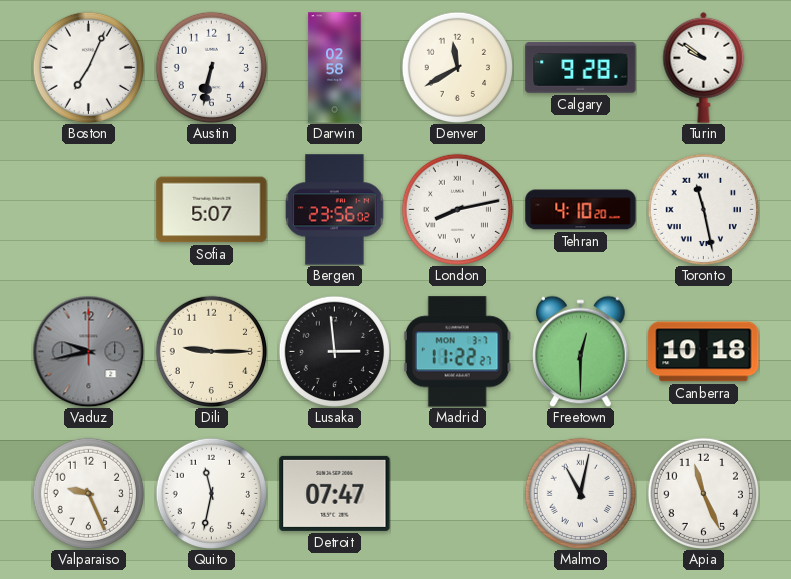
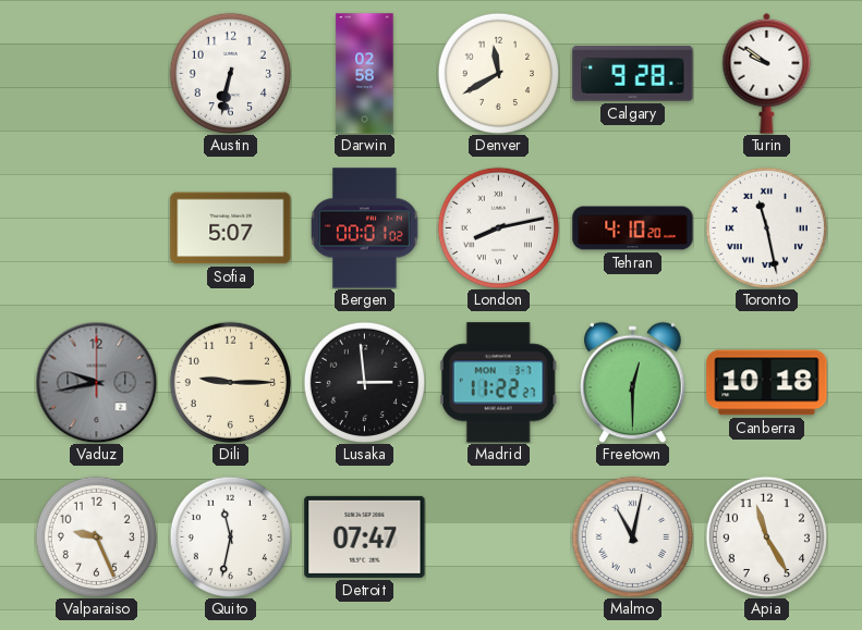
Boston: 7:04 -> none (88, 67)
Bergen: 23:56 -> 00:01 (365, 228)
Apia: 11:26 -> 11:25 (766, 536)
